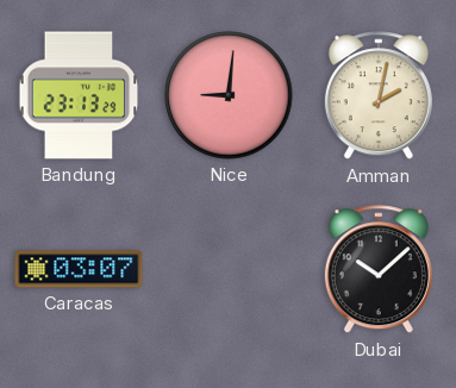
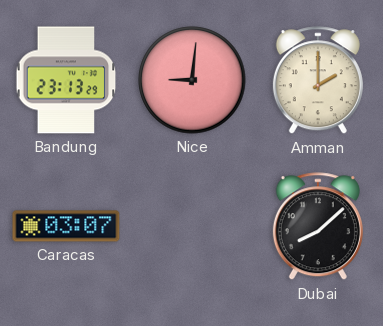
Amman: 2:02 -> 2:00 (318, 81)
Dubai: 10:08 -> 8:08 (318, 227)
